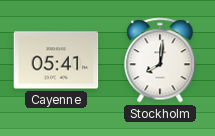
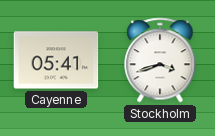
Stockholm: 8:01 -> 3:42 (160, 60)
